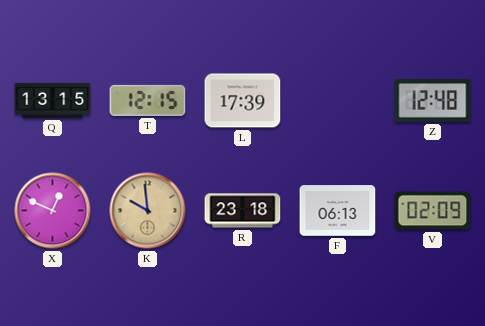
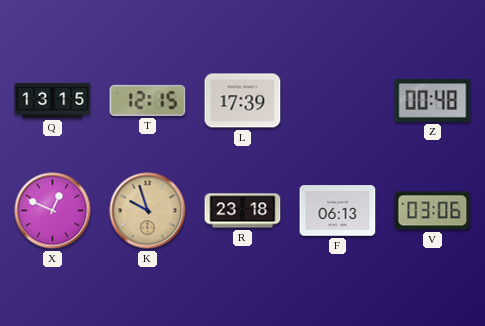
Z: 12:48 -> 00:48 (433, 101)
K: 9:59 -> 9:57 (148, 211)
V: 02:09 -> 03:06 (433, 211)
